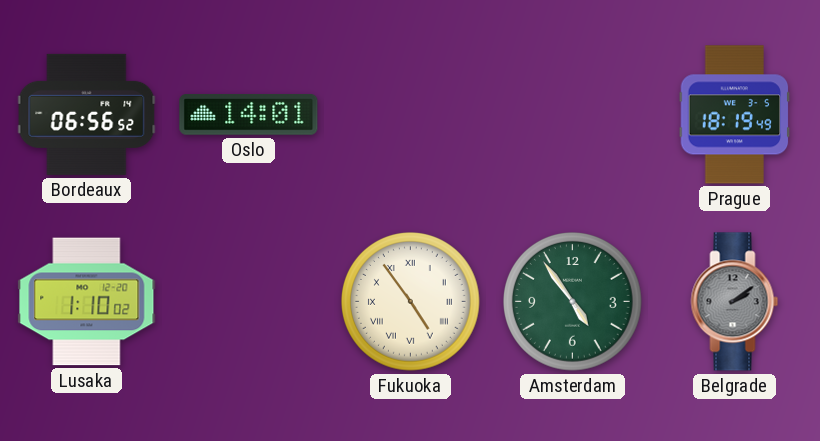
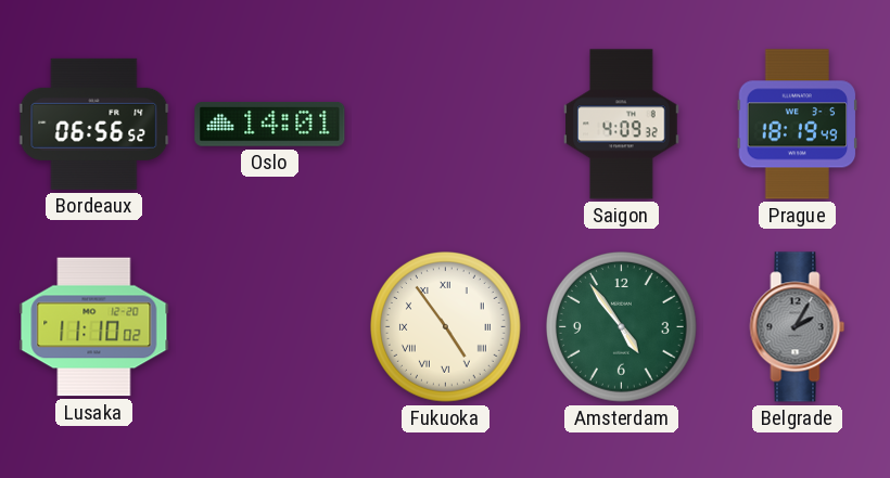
Saigon: none -> 4:09 (622, 125)
Lusaka: 1:10 -> 11:10 (94, 327)
Belgrade: 2:09 -> 2:05 (798, 327)
